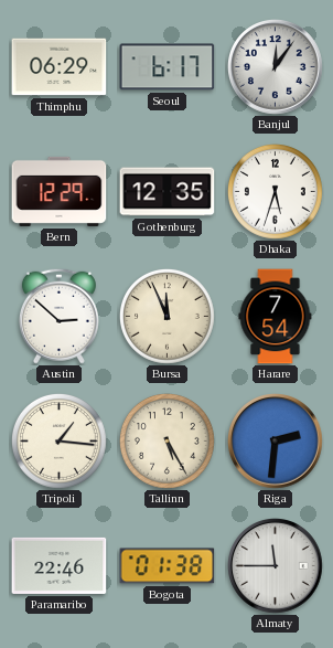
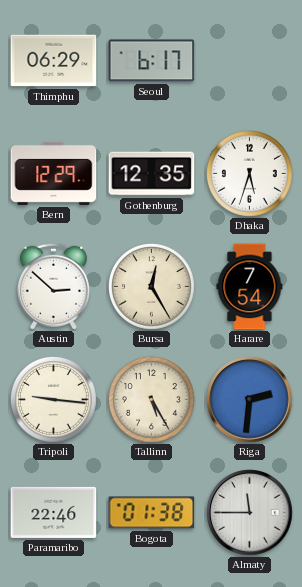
Banjul: 12:06 -> none (276, 67)
Bursa: 11:56 -> 12:25 (152, 287)
Tripoli: 1:16 -> 9:16 (54, 400)
